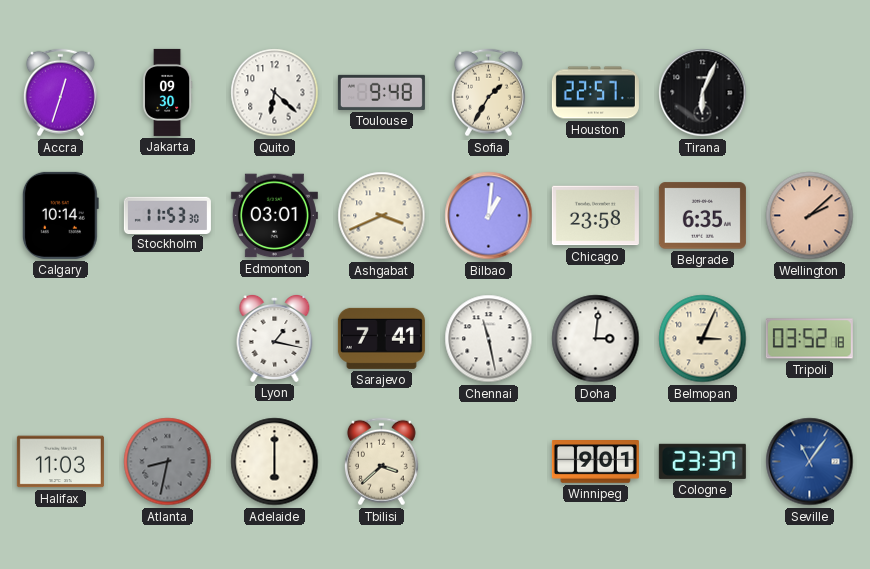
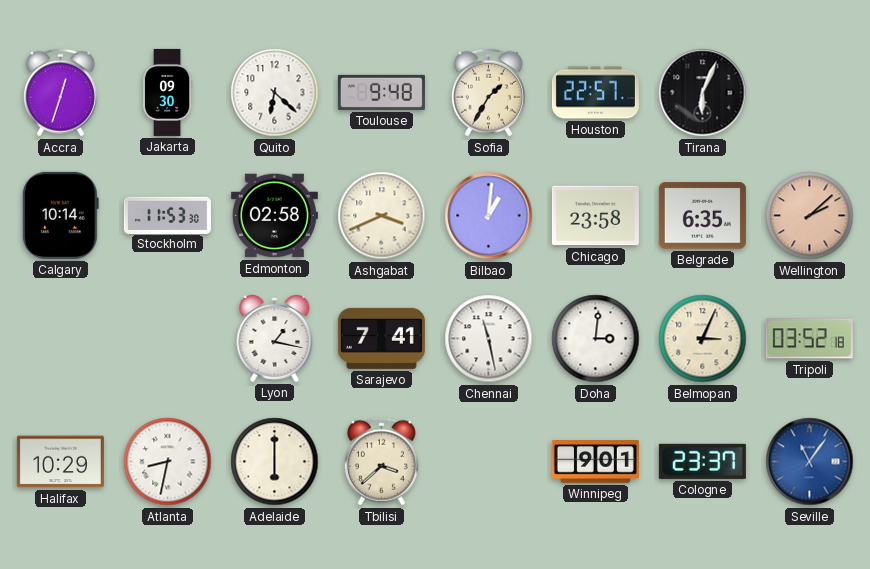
Edmonton: 03:01 -> 02:58 (274, 216)
Halifax: 11:03 -> 10:29 (60, 462)
Atlanta dial: grey -> white (168, 462)
